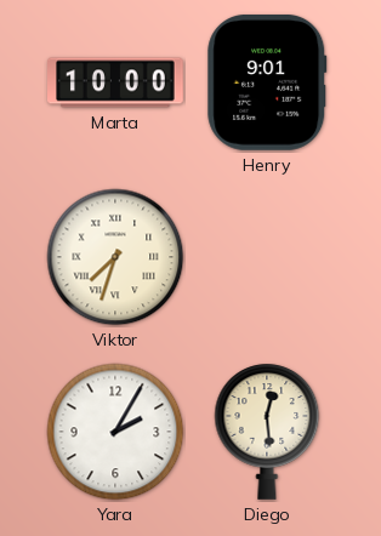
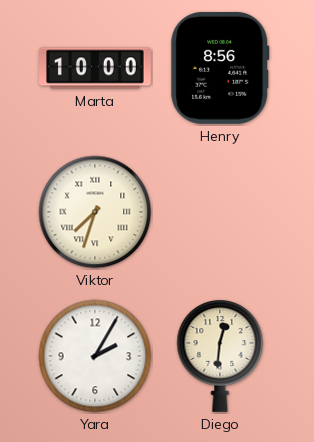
Henry: 9:01 -> 8:56 (220, 68)
Diego: 12:29 -> 12:31 (220, 356)
